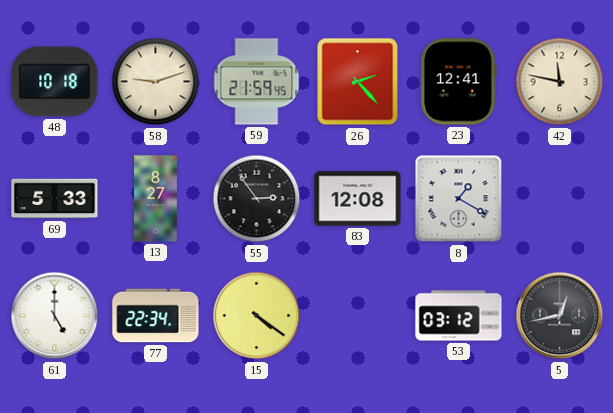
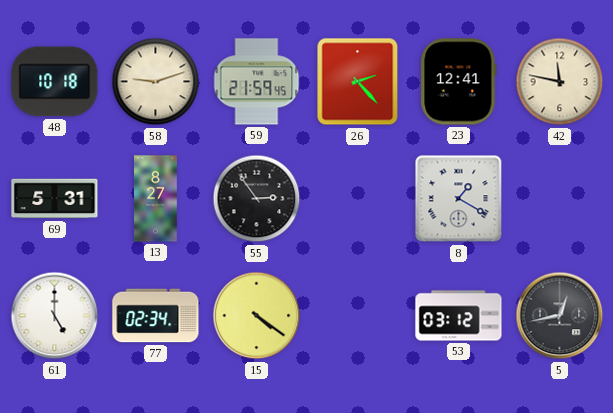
69: 5:33 -> 5:31 (55, 199)
83: 12:08 -> none (358, 199)
77: 22:34 -> 02:34 (156, 316)
